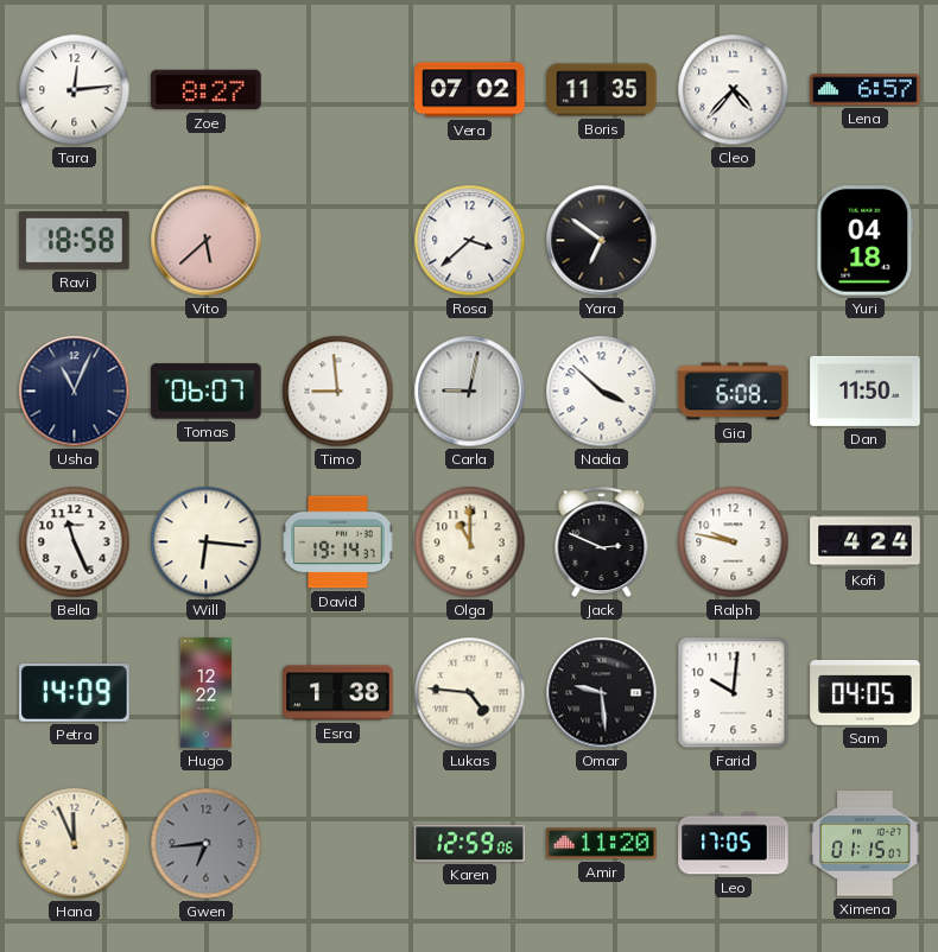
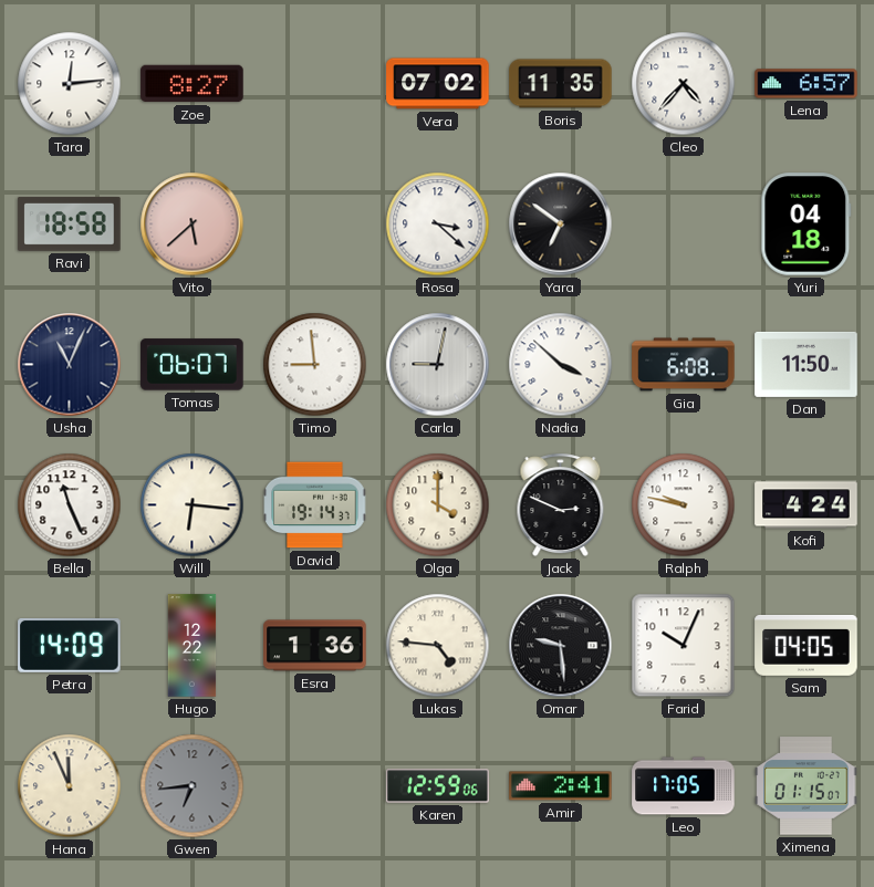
Rosa: 3:38 -> 3:22 (438, 225)
Olga: 11:00 -> 4:00 (438, 505)
Esra: 1:38 -> 1:36 (315, 646)
Farid: 10:01 -> 10:04 (684, 646)
Amir: 11:20 -> 2:41 (561, 786)
